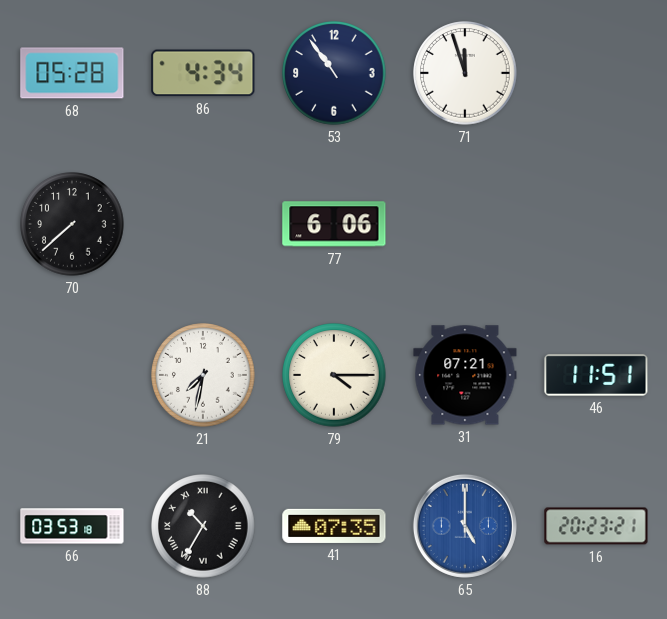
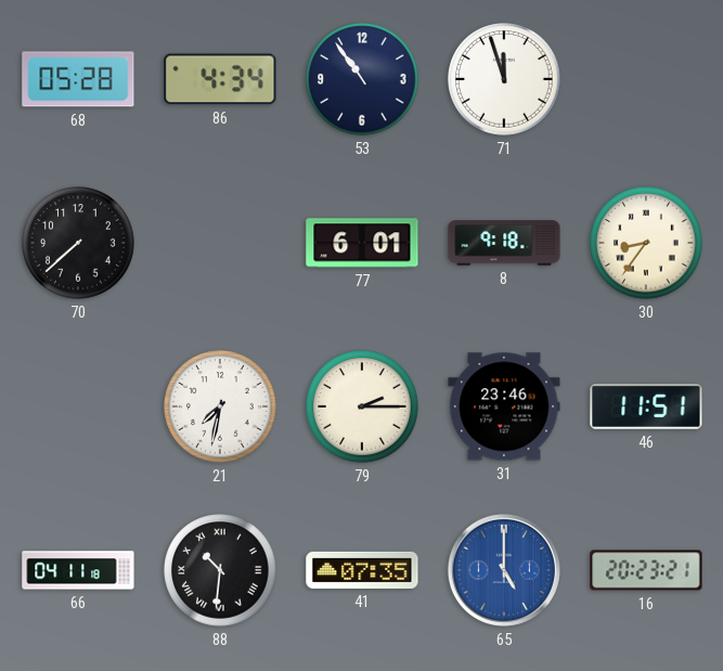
77: 6:06 -> 6:01 (362, 243)
8: none -> 9:18 (504, 243)
30: none -> 8:36 (646, 243)
79: 4:15 -> 2:15 (362, 407)
31: 07:21 -> 23:46 (504, 407)
66: 03:53 -> 04:11 (78, 570)
88: 10:35 -> 10:31 (220, 570)
